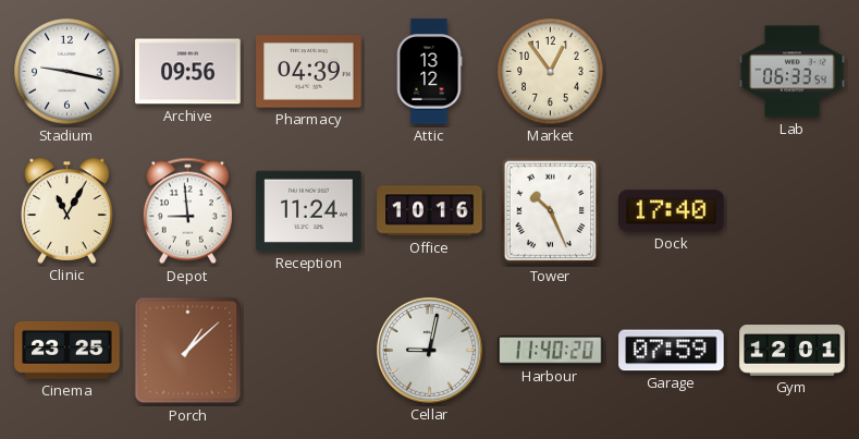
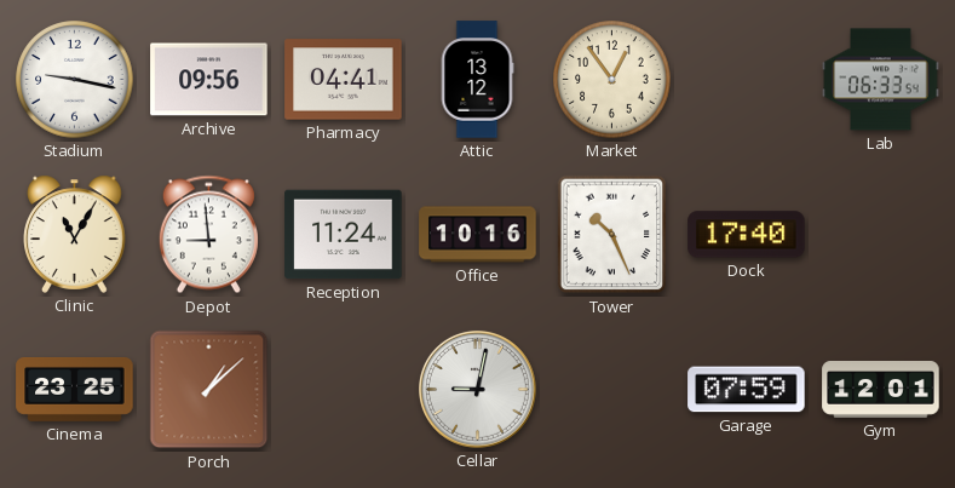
Pharmacy: 04:39 -> 04:41 (344, 80)
Harbour: 11:40 -> none (551, 351)
